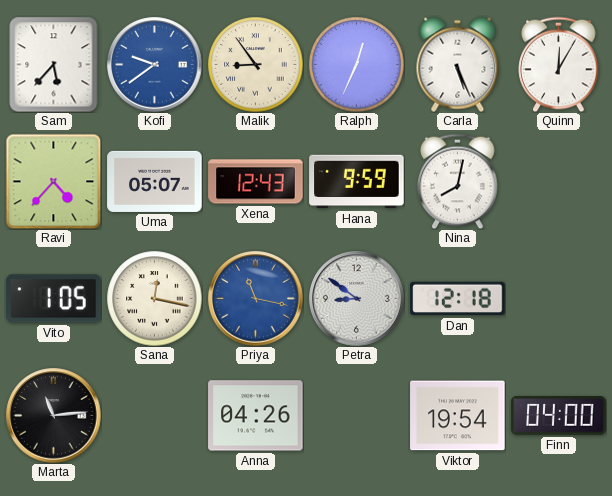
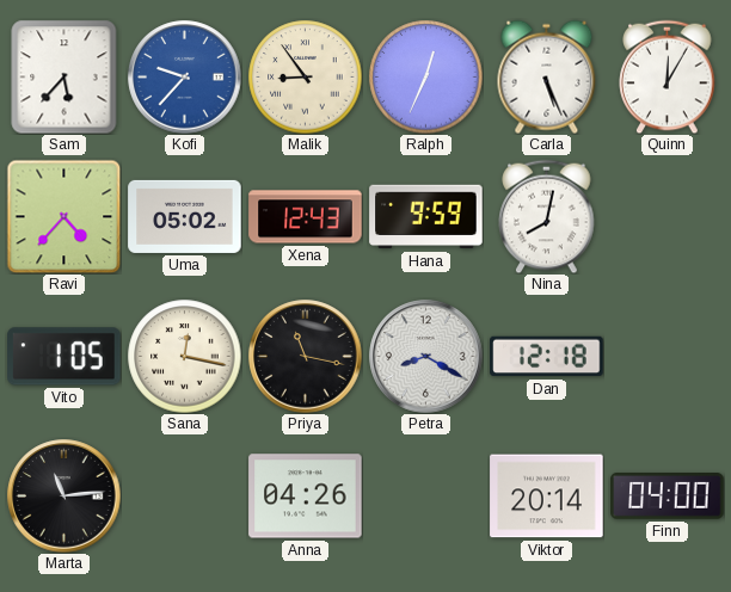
Kofi: 9:39 -> 9:37 (185, 78)
Uma: 05:07 -> 05:02 (185, 216)
Priya dial: blue -> black (306, 357)
Petra: 8:51 -> 8:20 (426, 357)
Viktor: 19:54 -> 20:14 (547, 497)
